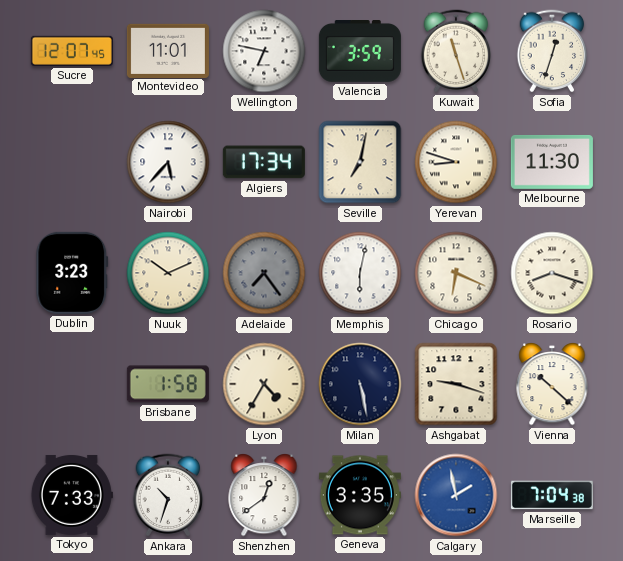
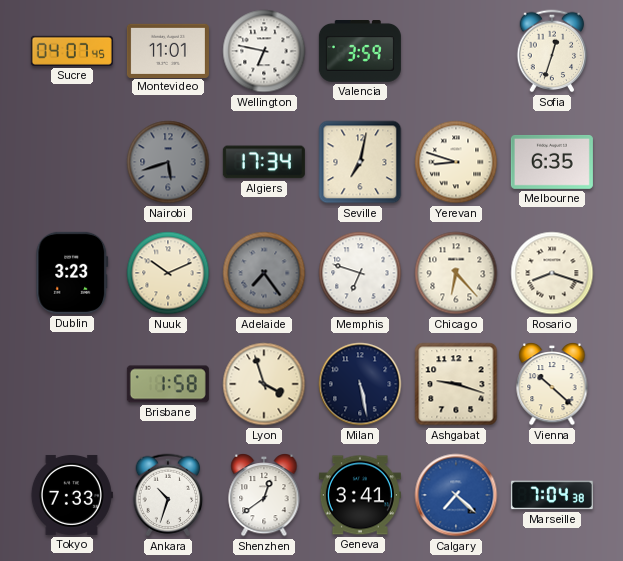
Sucre: 12:07 -> 04:07 (72, 51)
Kuwait: 11:27 -> none (456, 51)
Nairobi: 5:37 -> 5:42 (168, 162)
Nairobi dial: white -> grey (168, 162)
Melbourne: 11:30 -> 6:35 (552, 162)
Memphis: 6:02 -> 6:48 (360, 273)
Chicago: 6:19 -> 6:23 (456, 273)
Lyon: 4:35 -> 3:57 (264, 384)
Geneva: 3:35 -> 3:41 (360, 495)
Calgary: 1:58 -> 7:22 (456, 495)
